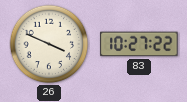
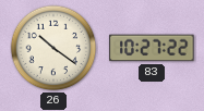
26: 3:49 -> 10:21 (53, 48)
